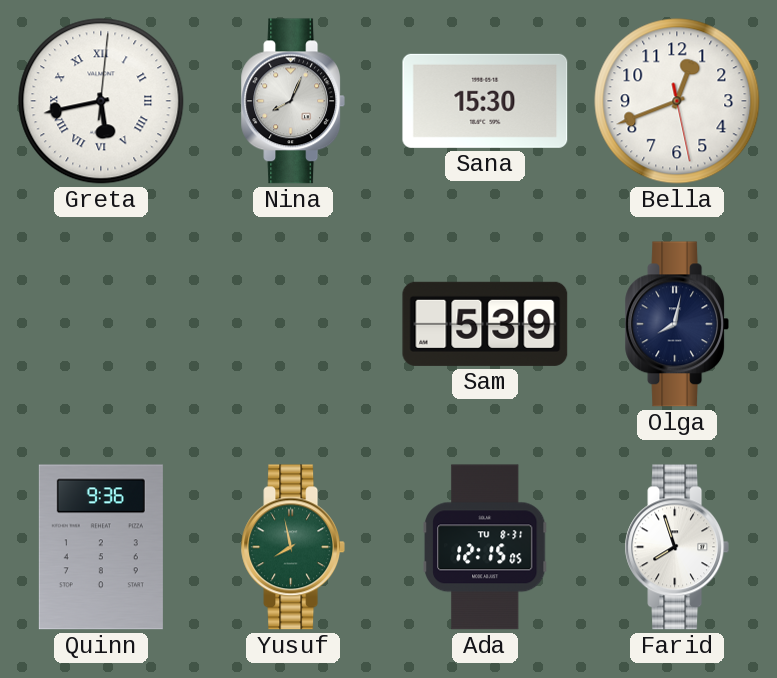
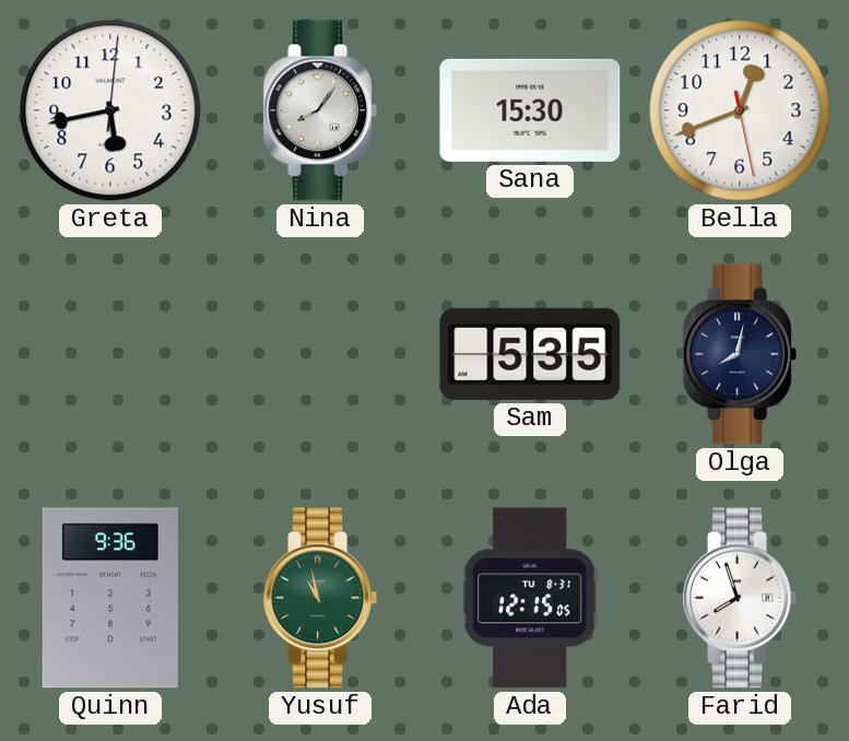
Greta numerals: Roman -> Arabic (110, 110)
Nina: 8:04 -> 8:06 (319, 110)
Sam: 5:39 -> 5:35 (530, 354)
Yusuf: 7:58 -> 10:58 (319, 598)
